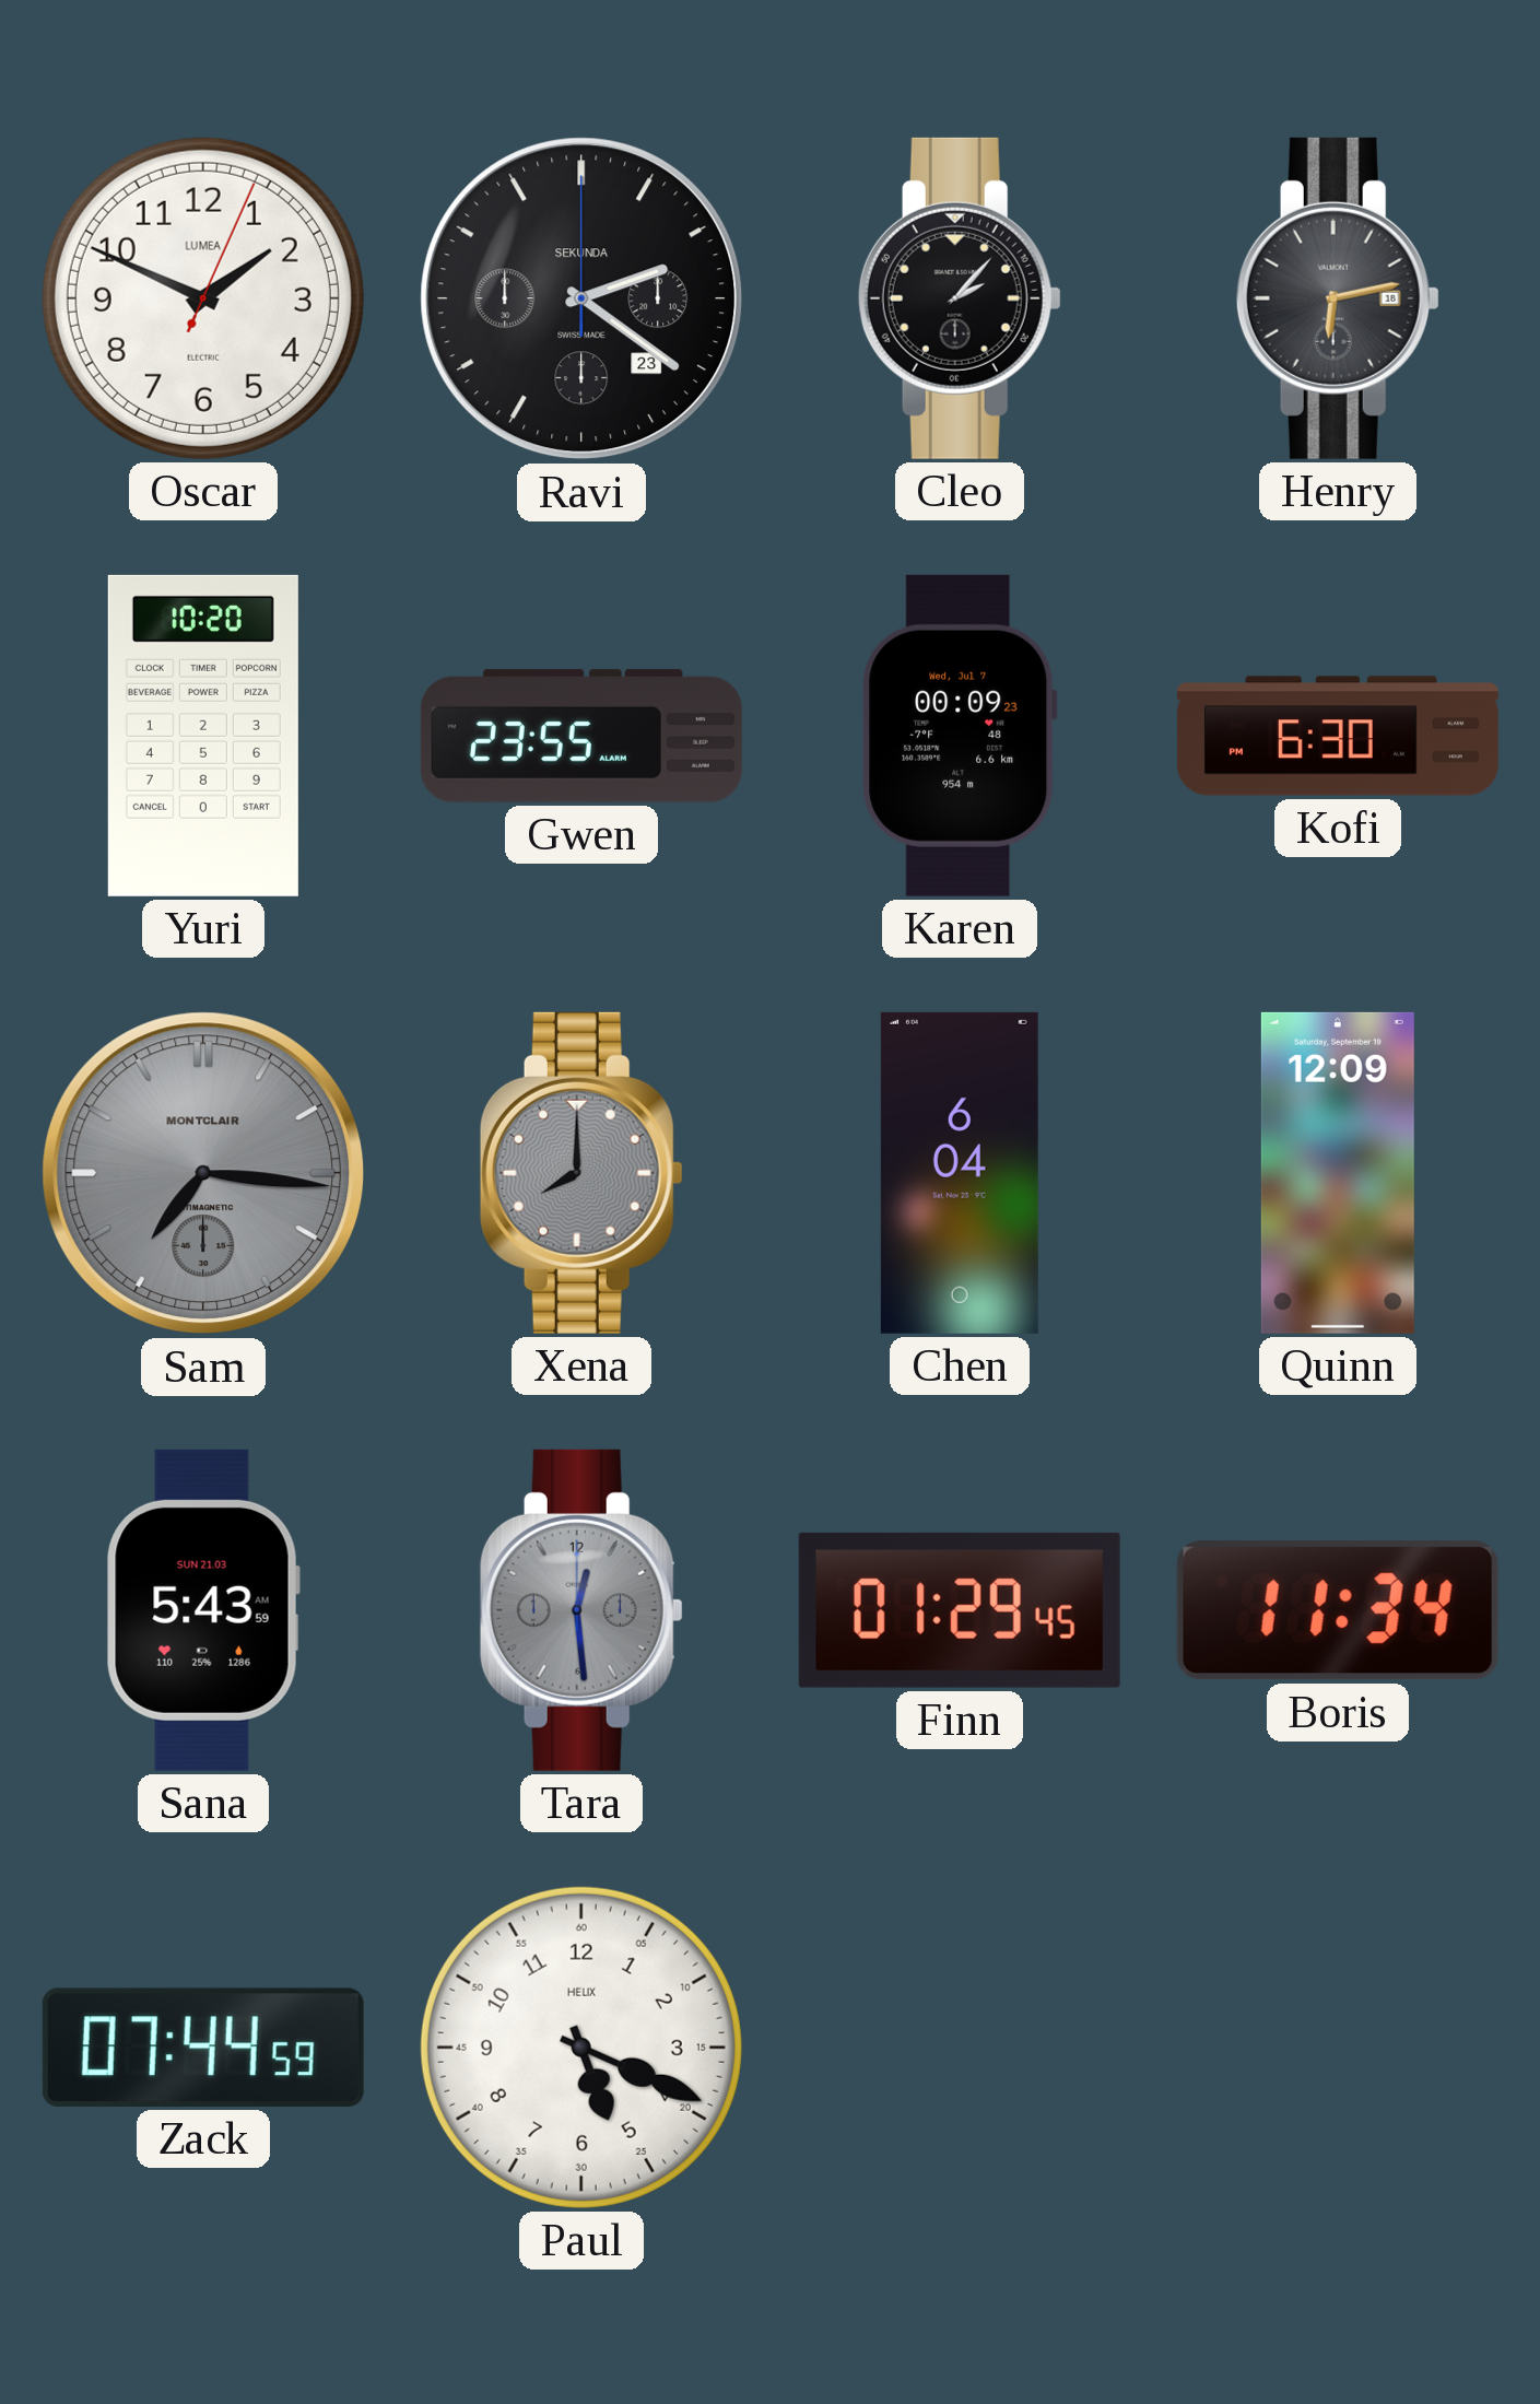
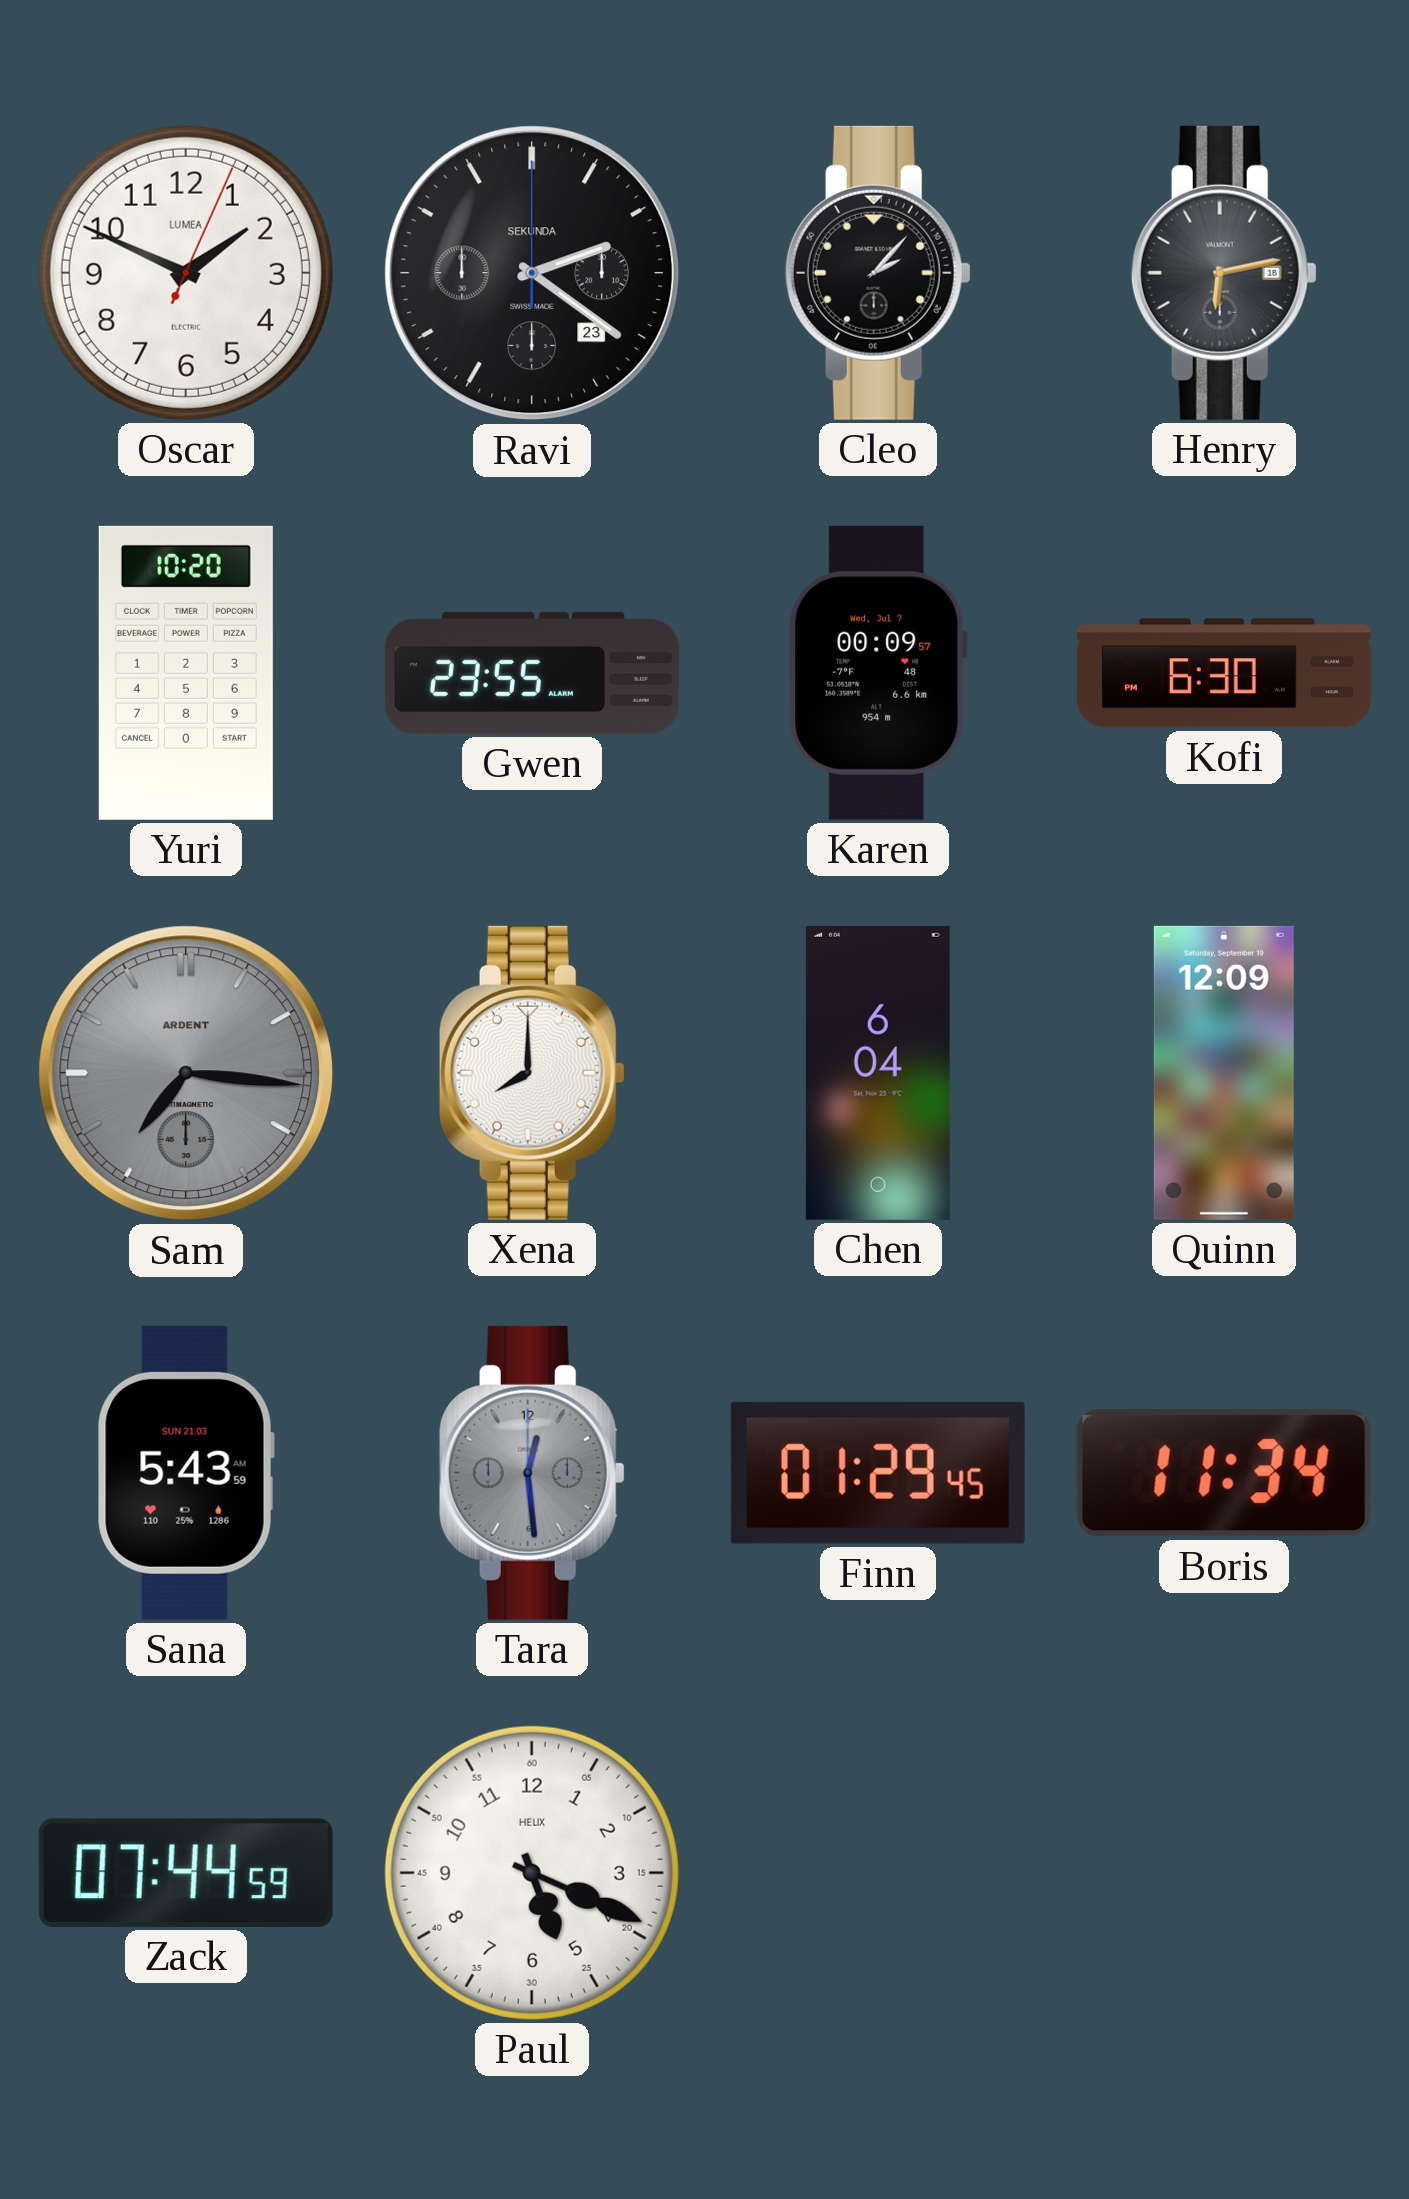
Karen: 00:09:23 -> 00:09:57 (878, 673)
Sam brand: MONTCLAIR -> ARDENT (186, 1073)
Xena dial: grey -> white (532, 1073)
